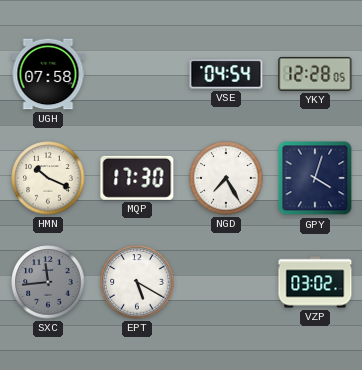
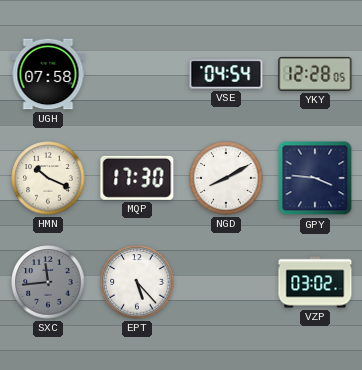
NGD: 7:25 -> 8:10 (226, 178)
GPY: 4:03 -> 3:46 (315, 178)
EPT: 5:20 -> 5:23 (137, 282)
